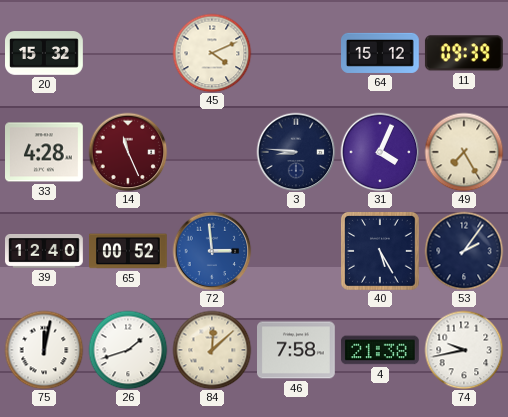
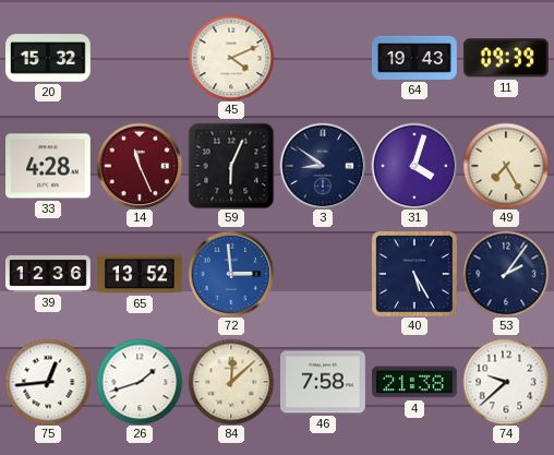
64: 15:12 -> 19:43 (415, 58)
59: none -> 6:04 (231, 166)
3: 8:46 -> 8:51 (323, 166)
31: 4:04 -> 4:03 (414, 166)
39: 12:40 -> 12:36 (49, 275)
65: 00:52 -> 13:52 (141, 274)
75: 12:02 -> 12:44 (48, 382)
74: 9:43 -> 9:38 (506, 382)
